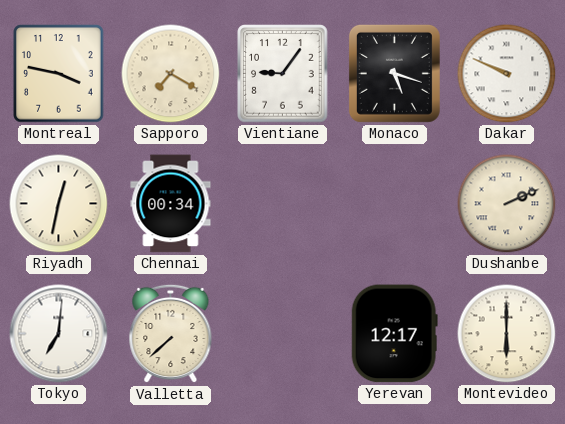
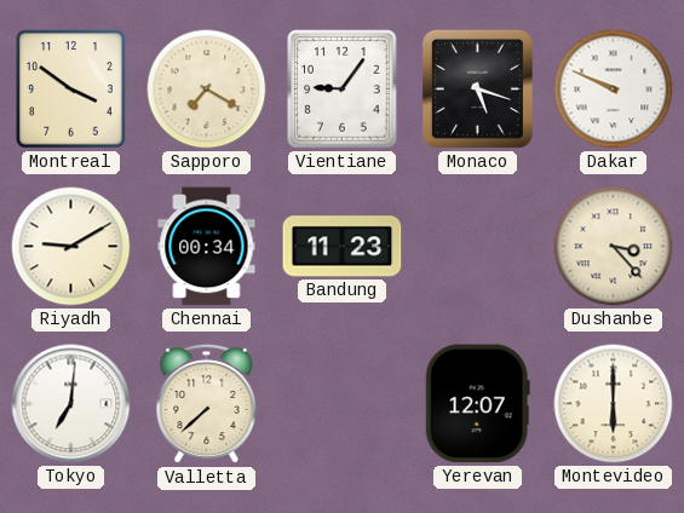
Montreal: 3:47 -> 3:51 (71, 90)
Riyadh: 12:32 -> 9:10 (71, 247)
Bandung: none -> 11:23 (343, 247)
Dushanbe: 2:11 -> 3:23 (614, 247)
Yerevan: 12:17 -> 12:07 (477, 404)
